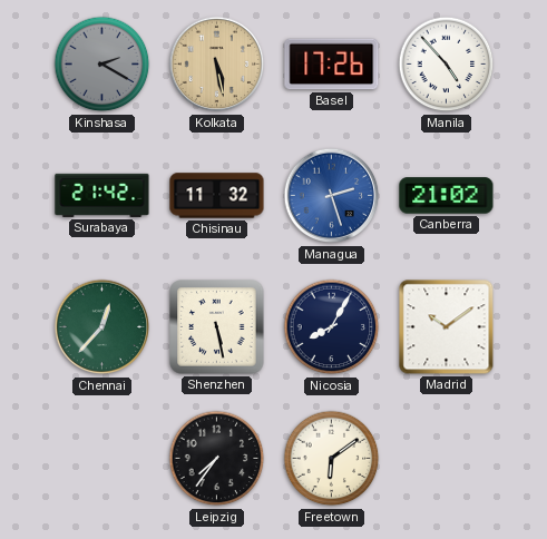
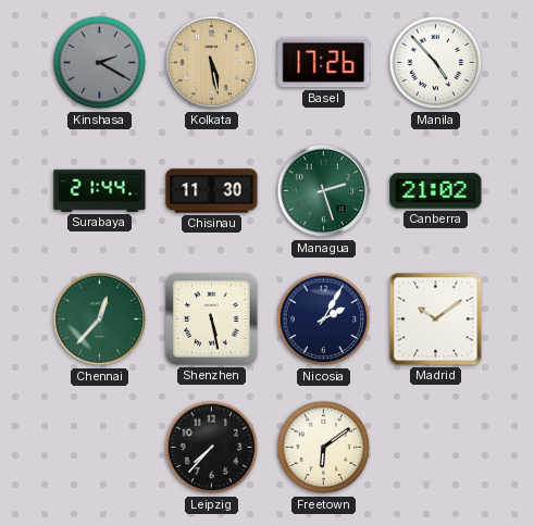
Surabaya: 21:42 -> 21:44 (100, 190)
Chisinau: 11:32 -> 11:30 (212, 191)
Managua dial: blue -> green (324, 191)
Nicosia: 8:05 -> 2:05 (324, 320)
Leipzig: 7:36 -> 7:37 (212, 448)
